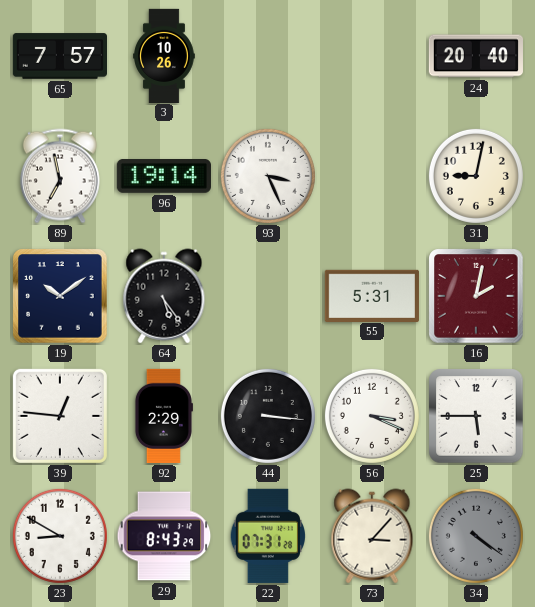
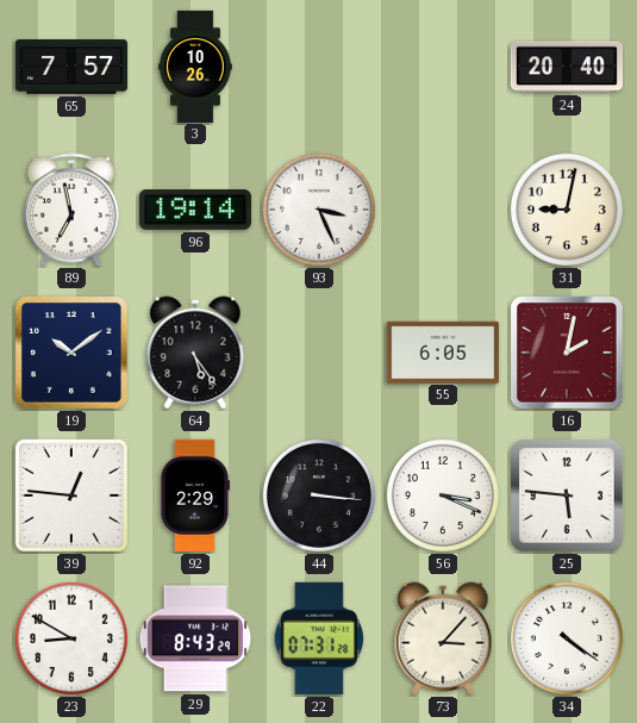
55: 5:31 -> 6:05 (443, 351)
25: 5:45 -> 5:46 (567, 495)
34 dial: grey -> white (567, 638)
